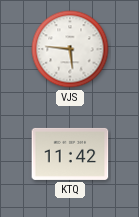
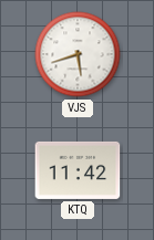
VJS: 5:46 -> 5:42 (78, 54)
